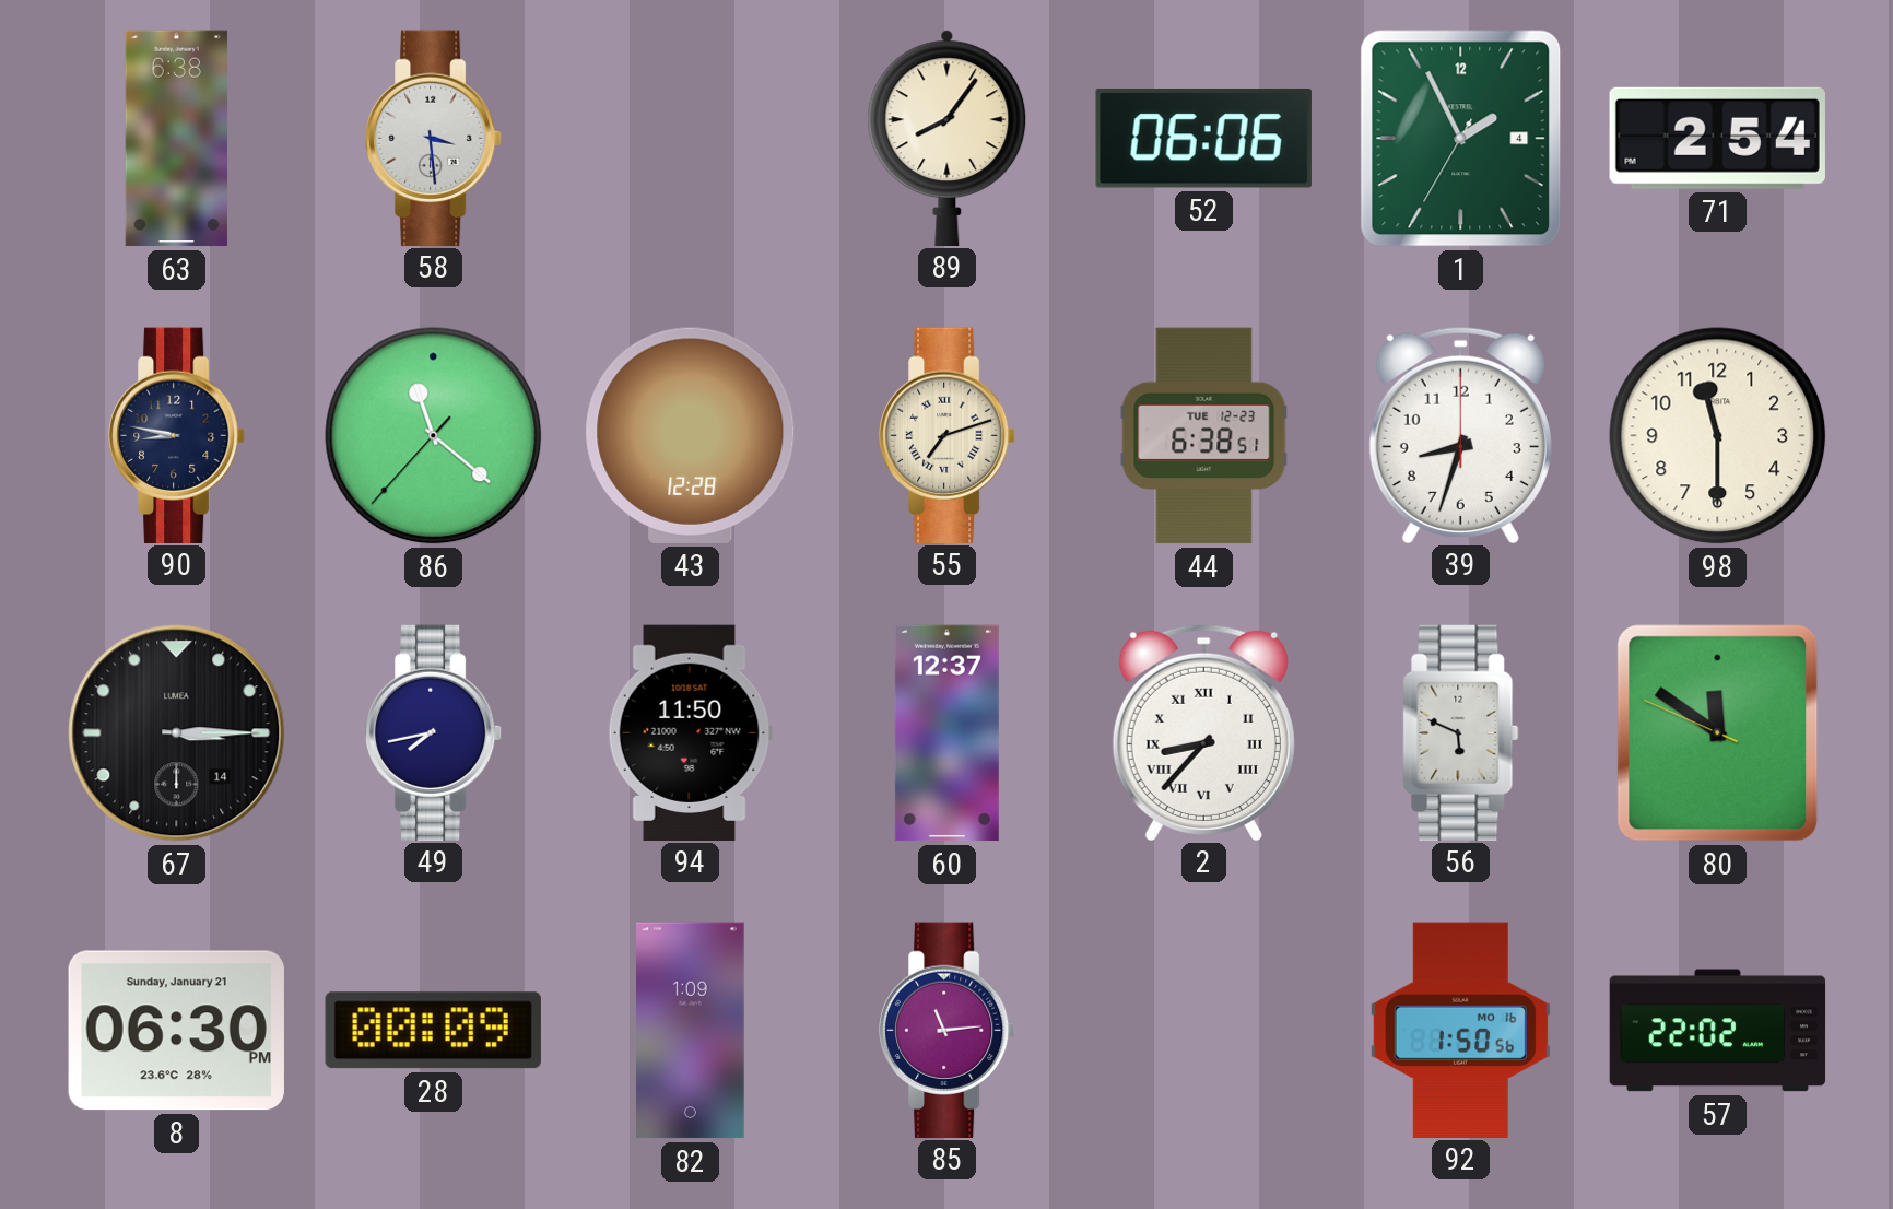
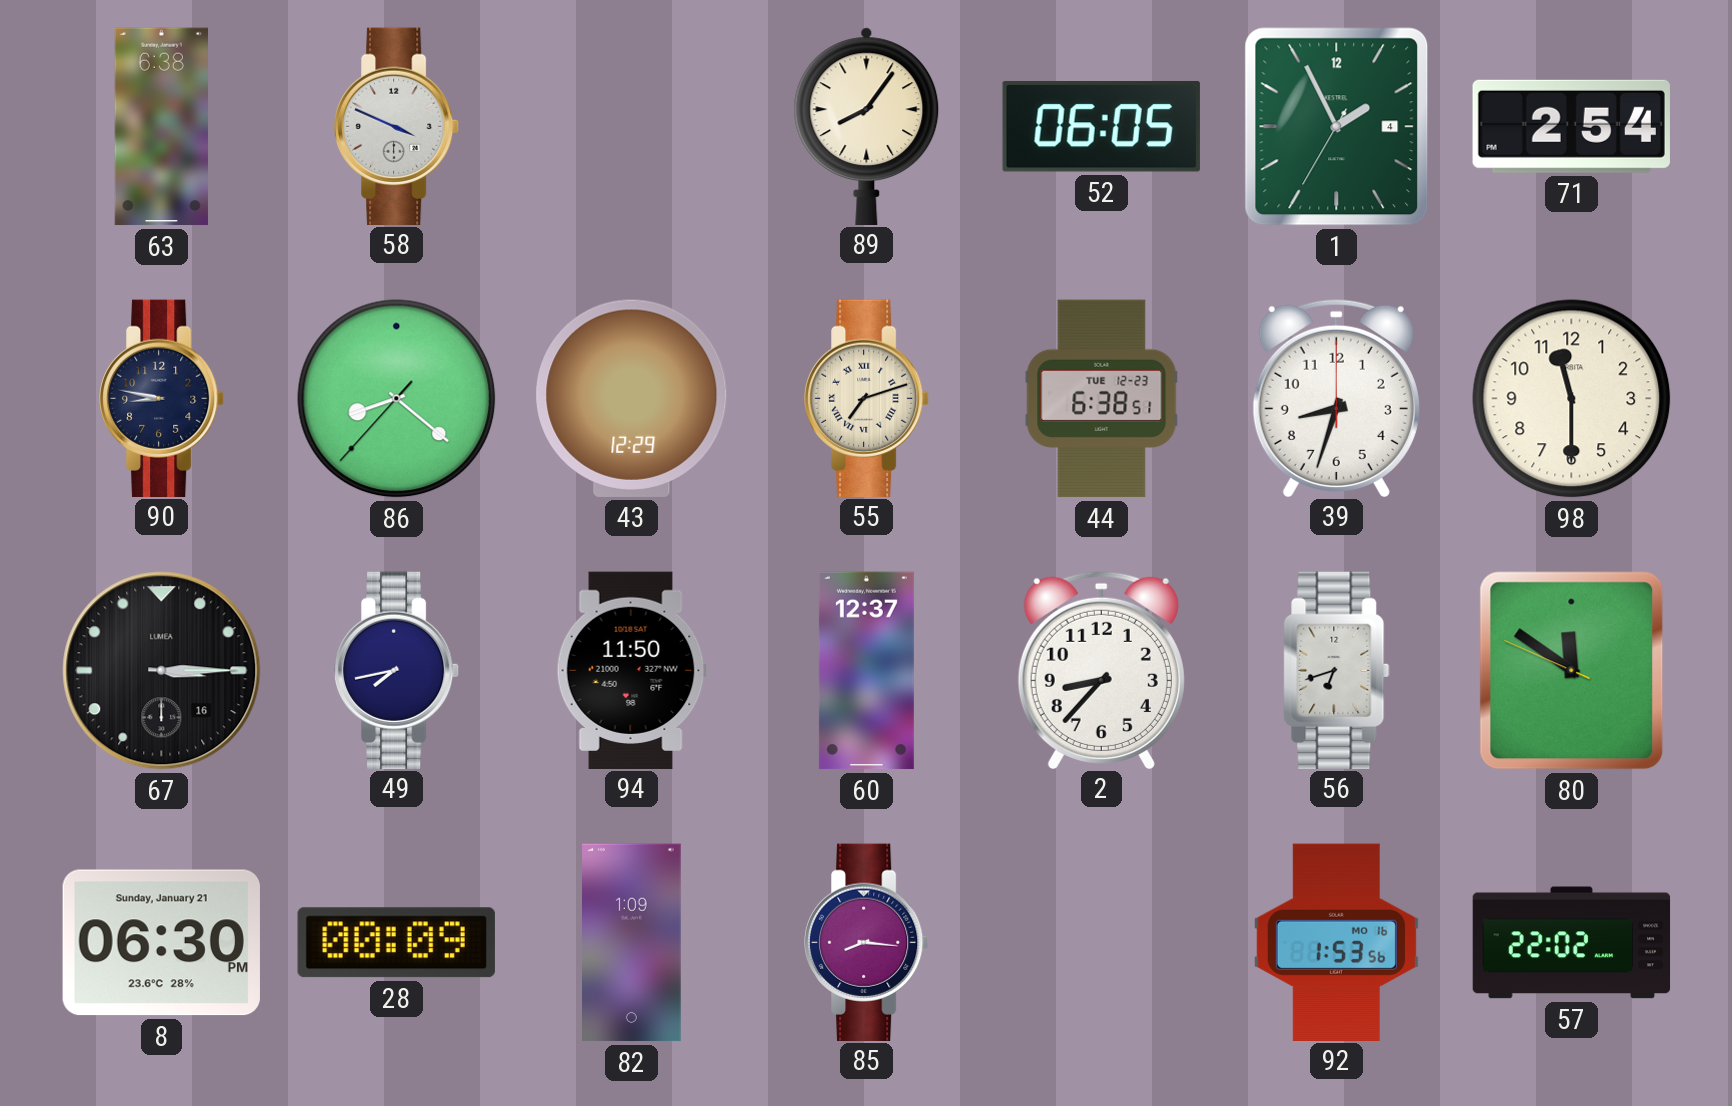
58: 3:29 -> 3:49 (398, 126)
52: 06:06 -> 06:05 (1101, 126)
86: 11:21 -> 8:21 (397, 399)
43: 12:28 -> 12:29 (632, 398)
67 date: 14 -> 16 (162, 671)
2 numerals: Roman -> Arabic (1101, 669)
56: 5:49 -> 6:42 (1337, 670)
85: 11:14 -> 8:16 (868, 942)
92: 1:50 -> 1:53 (1336, 942)
